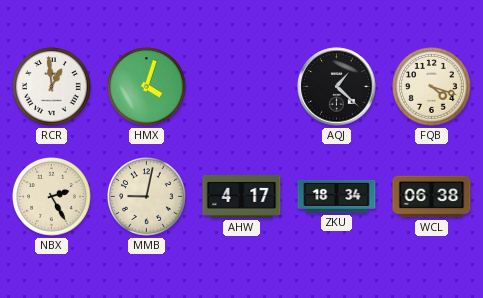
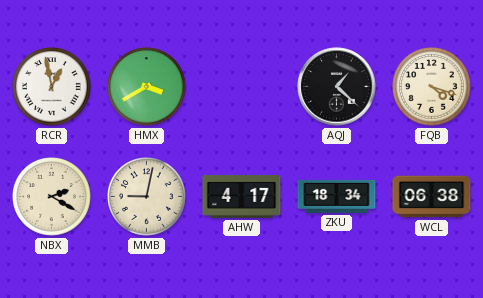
RCR: 12:59 -> 12:58 (52, 87)
HMX: 4:03 -> 3:40 (147, 87)
NBX: 2:25 -> 2:20 (52, 197)
